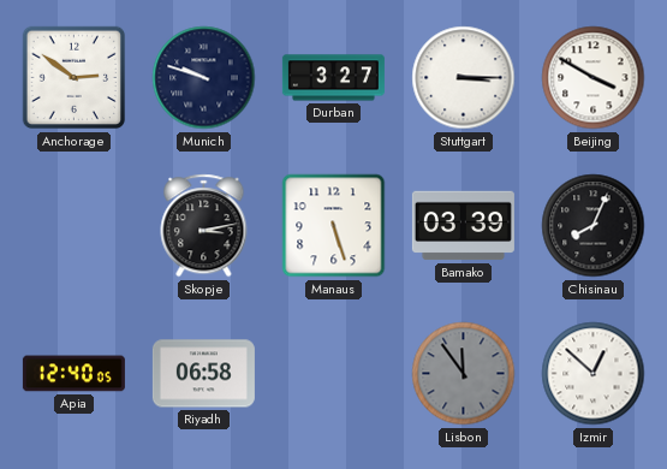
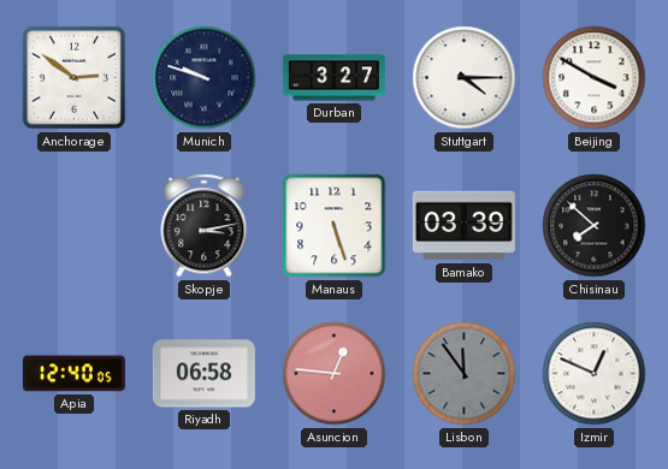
Stuttgart: 3:15 -> 4:15 (465, 78)
Chisinau: 8:04 -> 7:52 (595, 226)
Asuncion: none -> 12:46 (335, 374)
Izmir: 12:52 -> 12:49 (595, 374)
